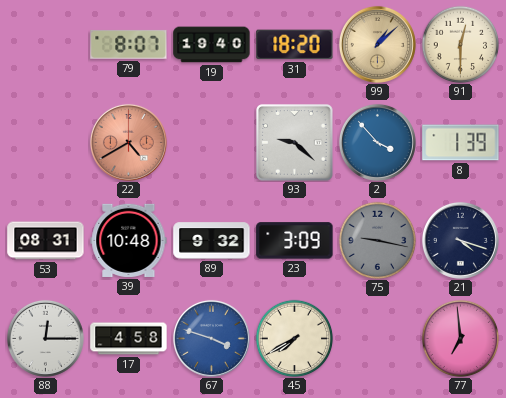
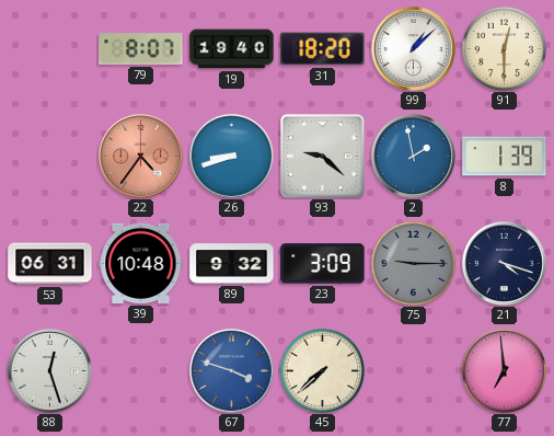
99 dial: champagne -> white (413, 48)
22: 4:40 -> 4:36 (140, 156)
26: none -> 8:42 (231, 156)
2: 3:53 -> 1:58 (413, 156)
53: 08:31 -> 06:31 (50, 264)
75: 9:17 -> 9:15 (413, 263)
88: 12:15 -> 12:27 (49, 370)
17: 4:58 -> none (129, 339)
45: 7:40 -> 7:38 (322, 370)
